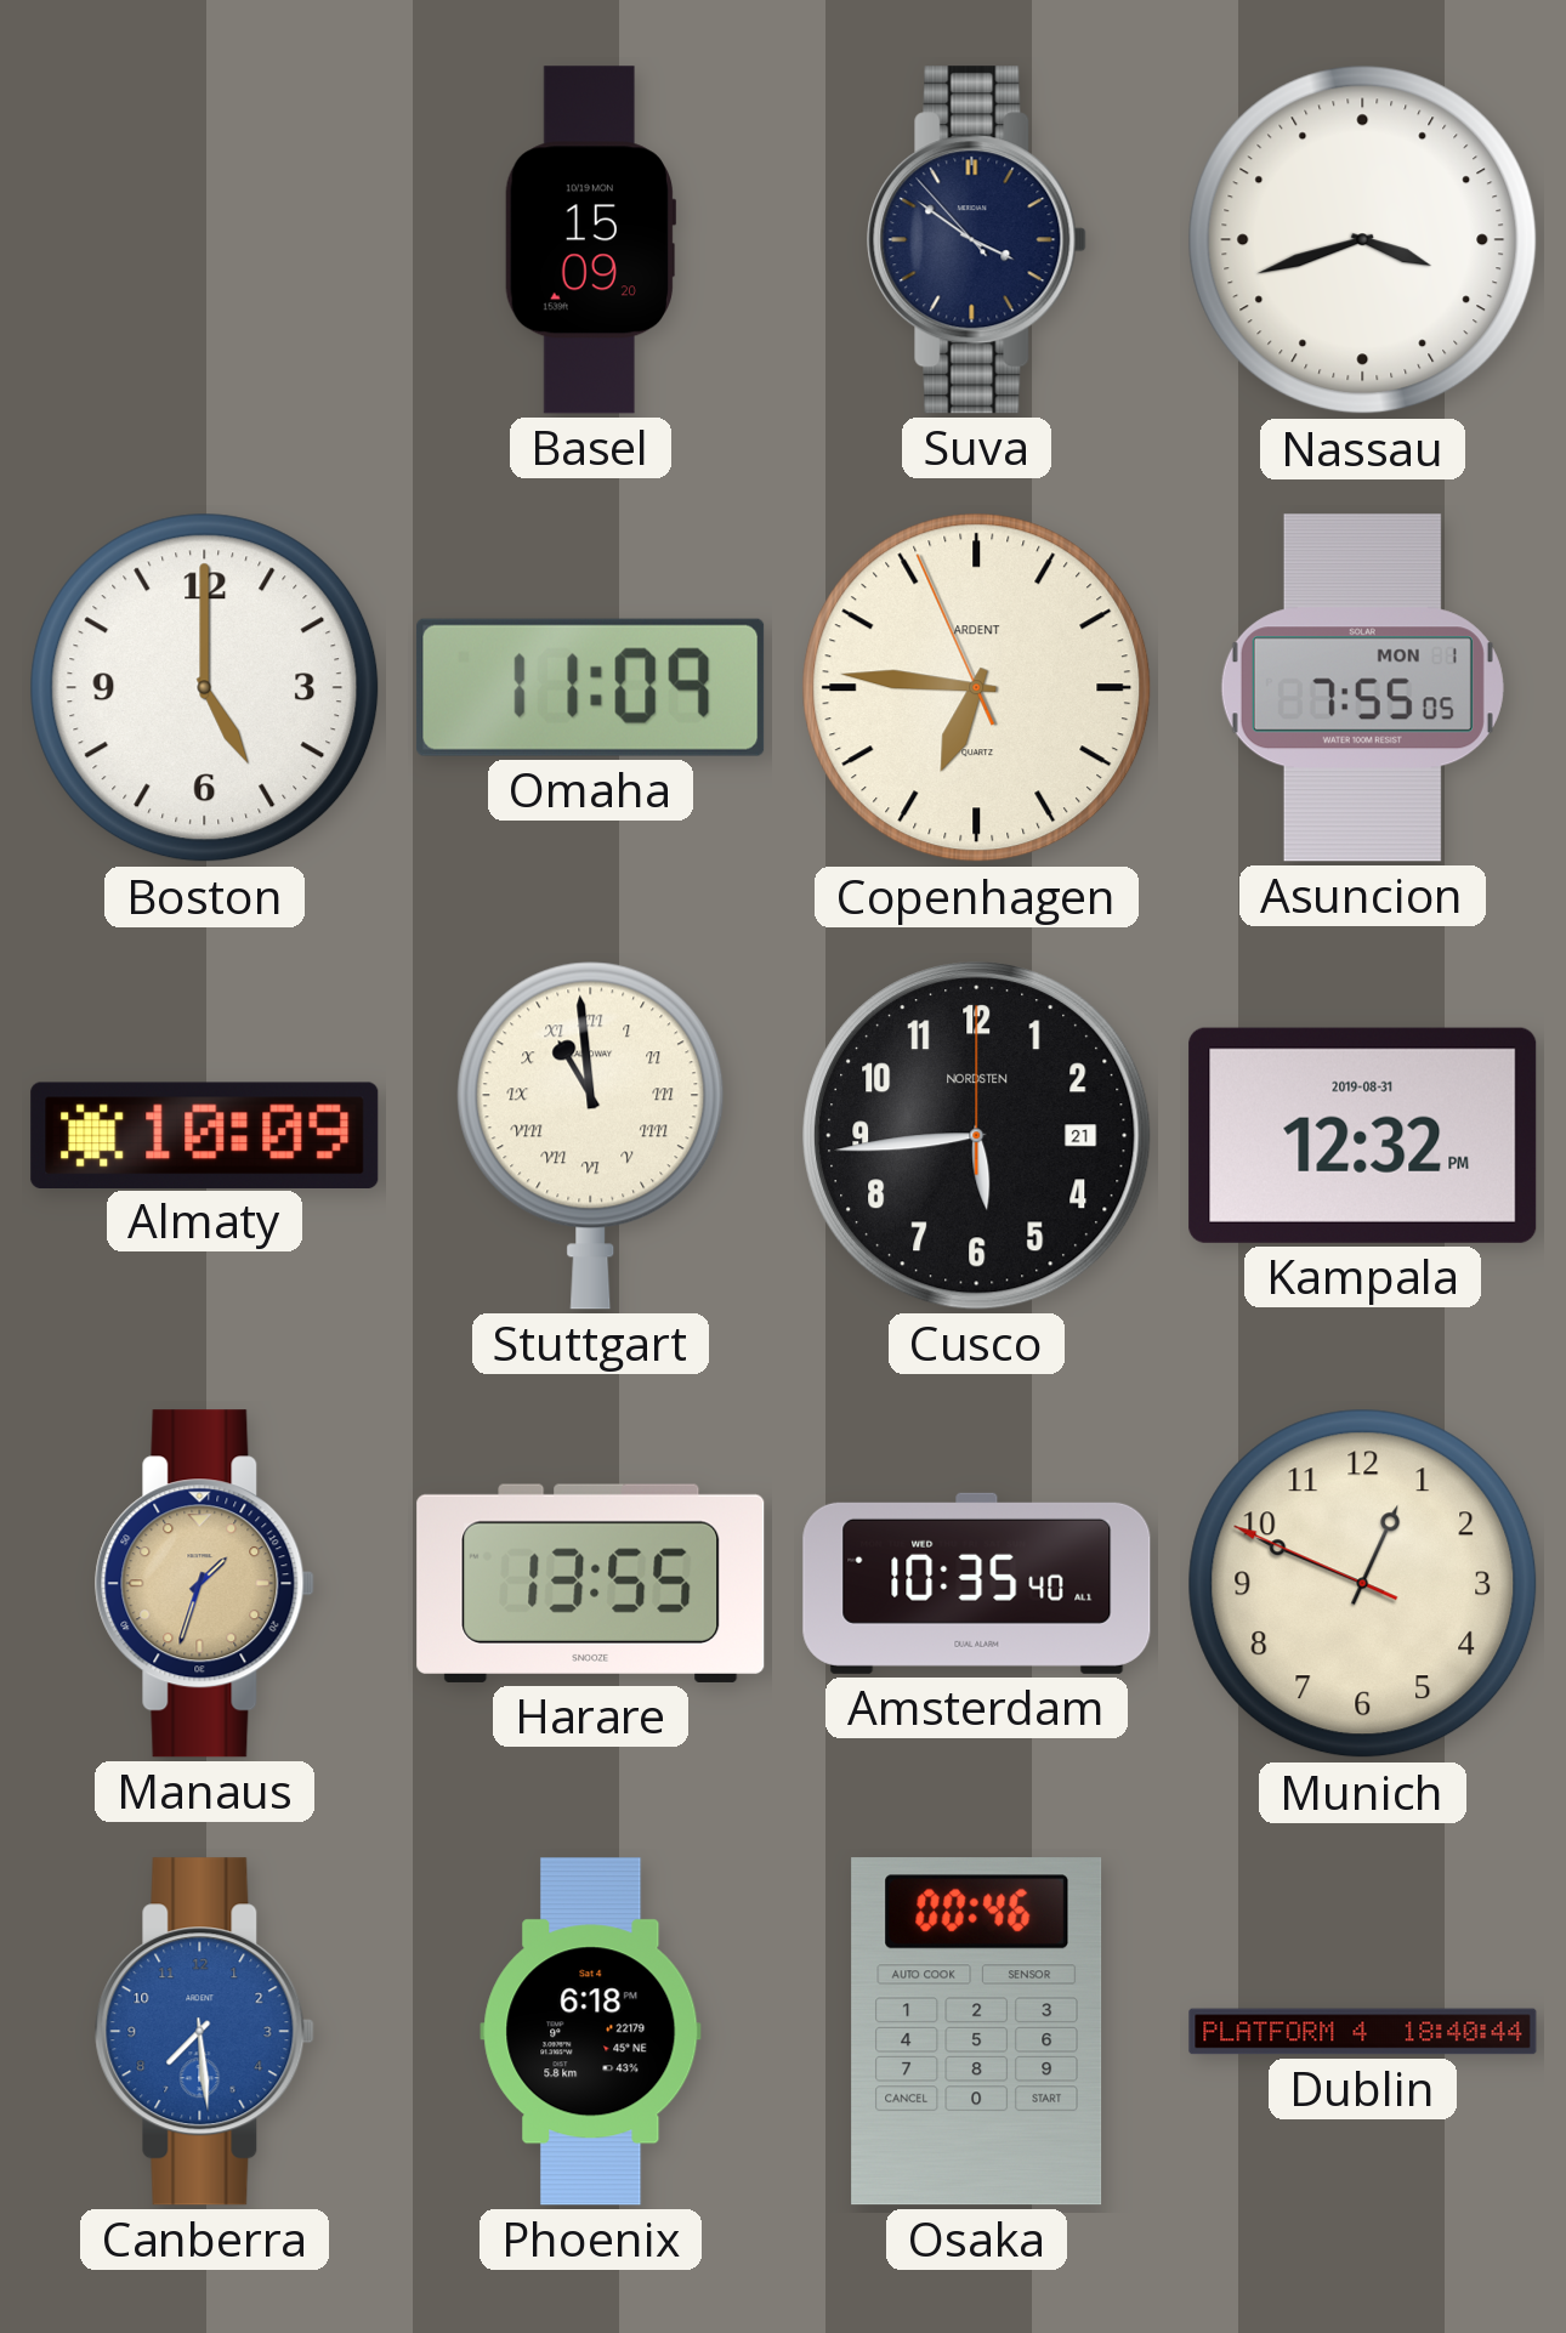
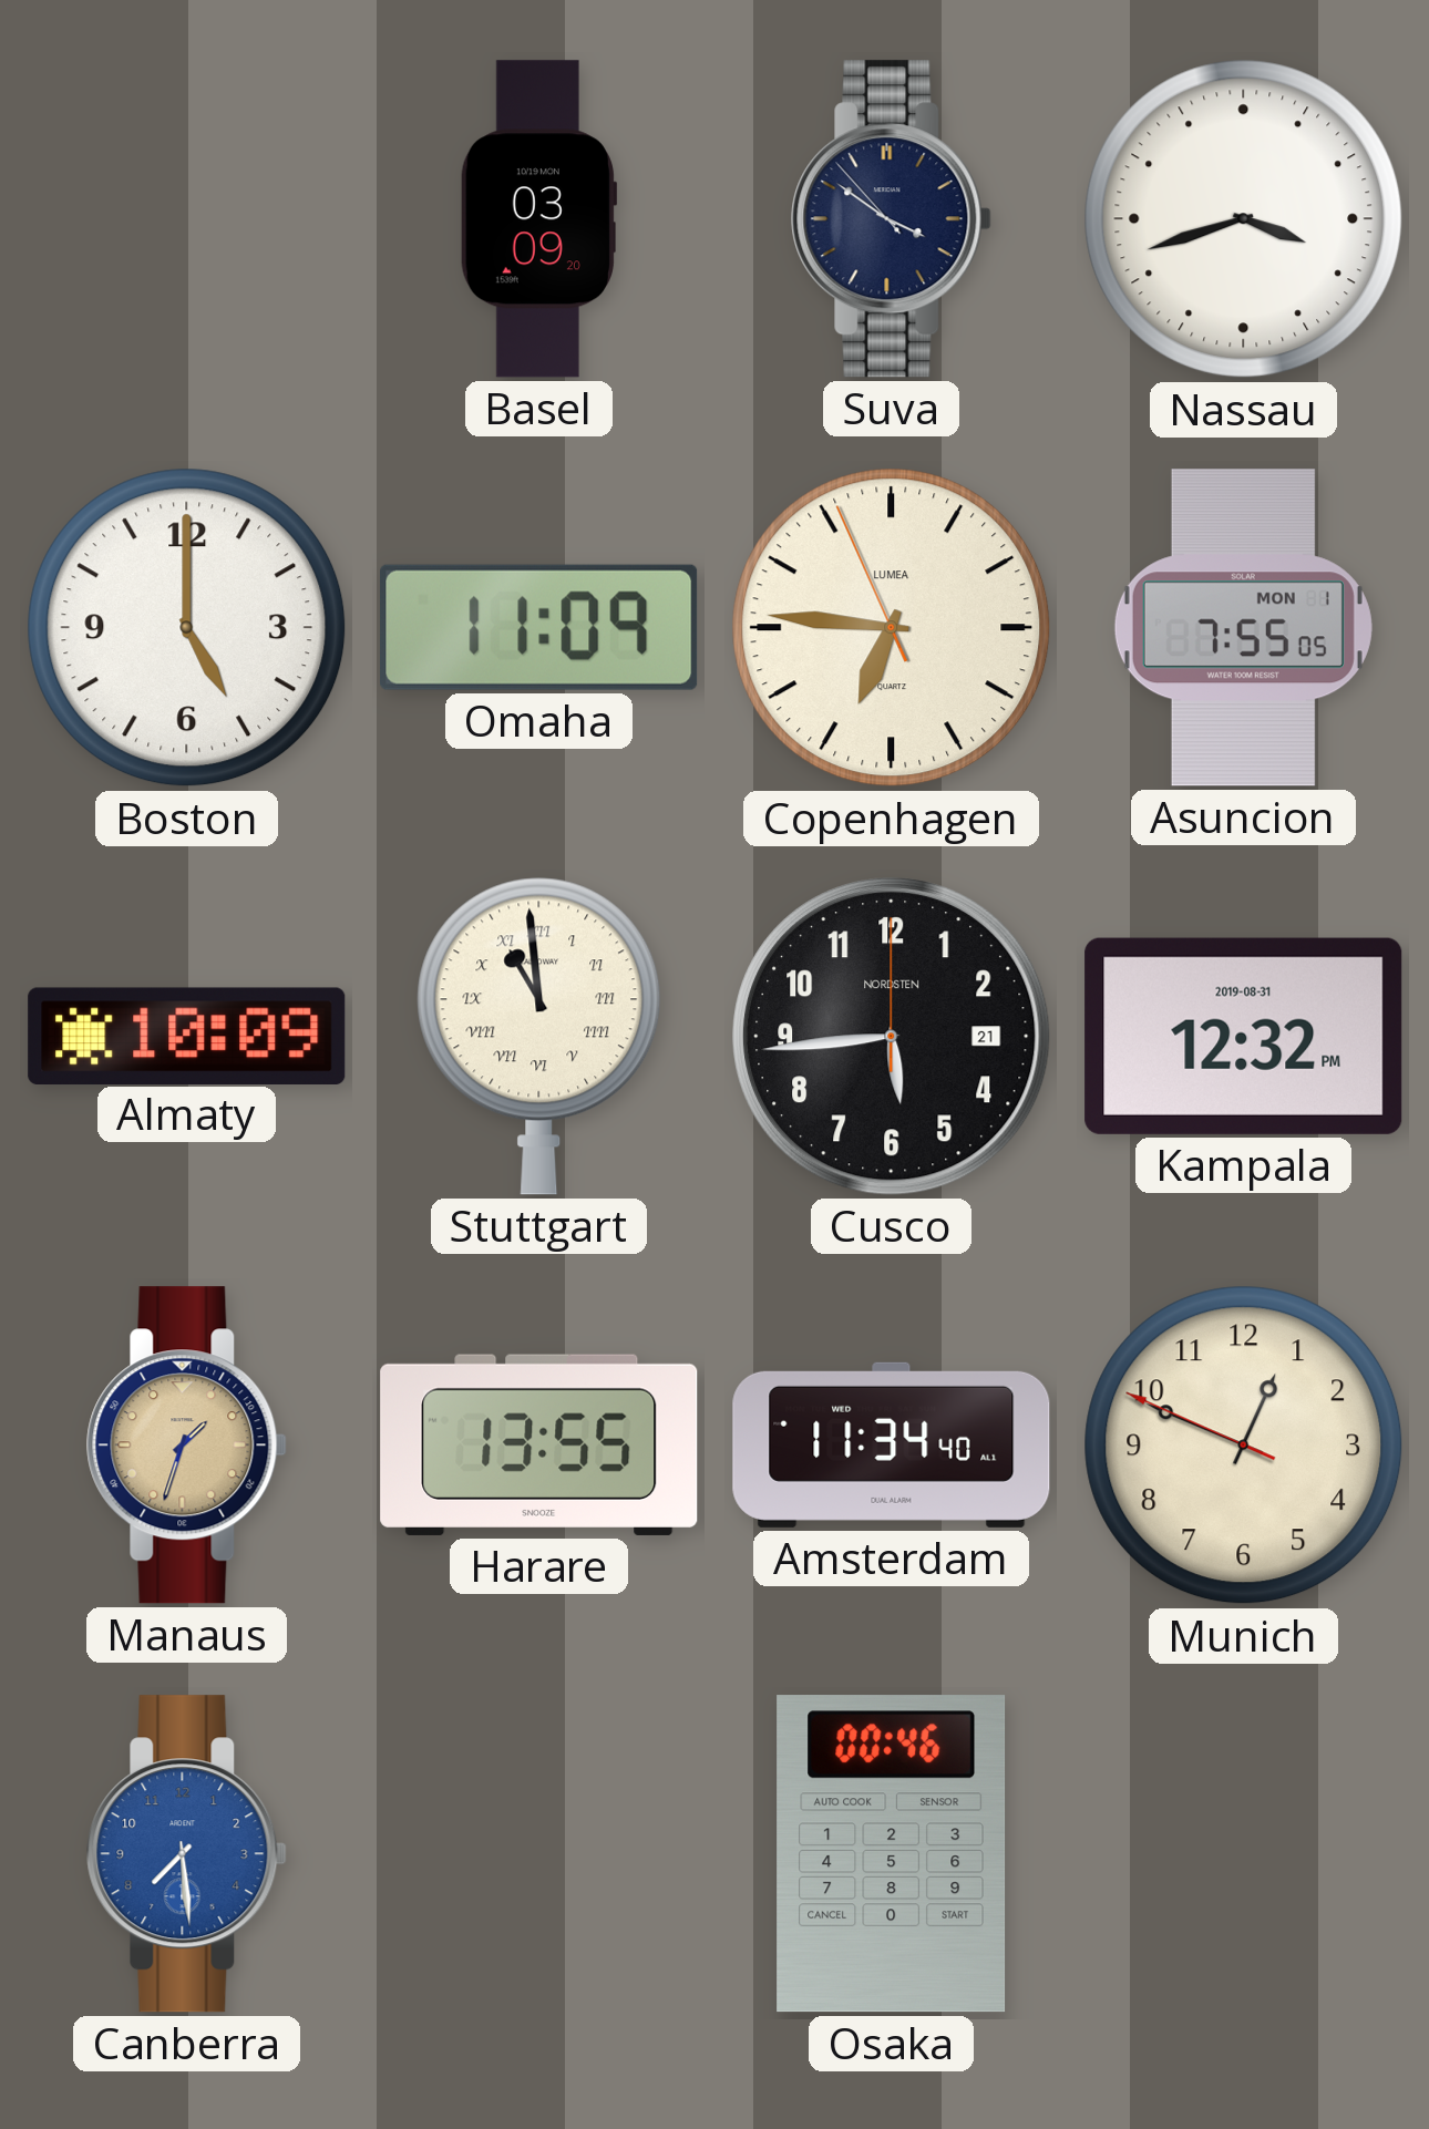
Basel: 15:09 -> 03:09 (539, 219)
Copenhagen brand: ARDENT -> LUMEA (892, 628)
Amsterdam: 10:35 -> 11:34 (892, 1444)
Phoenix: 6:18 -> none (591, 2032)
Dublin: 18:40 -> none (1363, 2032)
